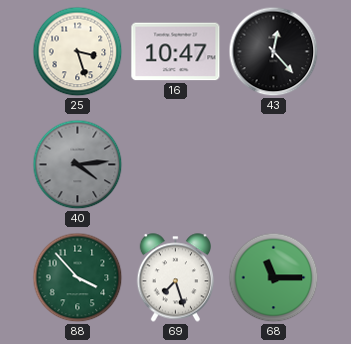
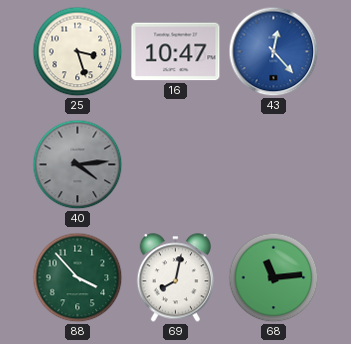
43 dial: black -> blue (274, 52)
69: 7:27 -> 8:02 (175, 278)
68: 11:15 -> 11:14 (274, 278)
